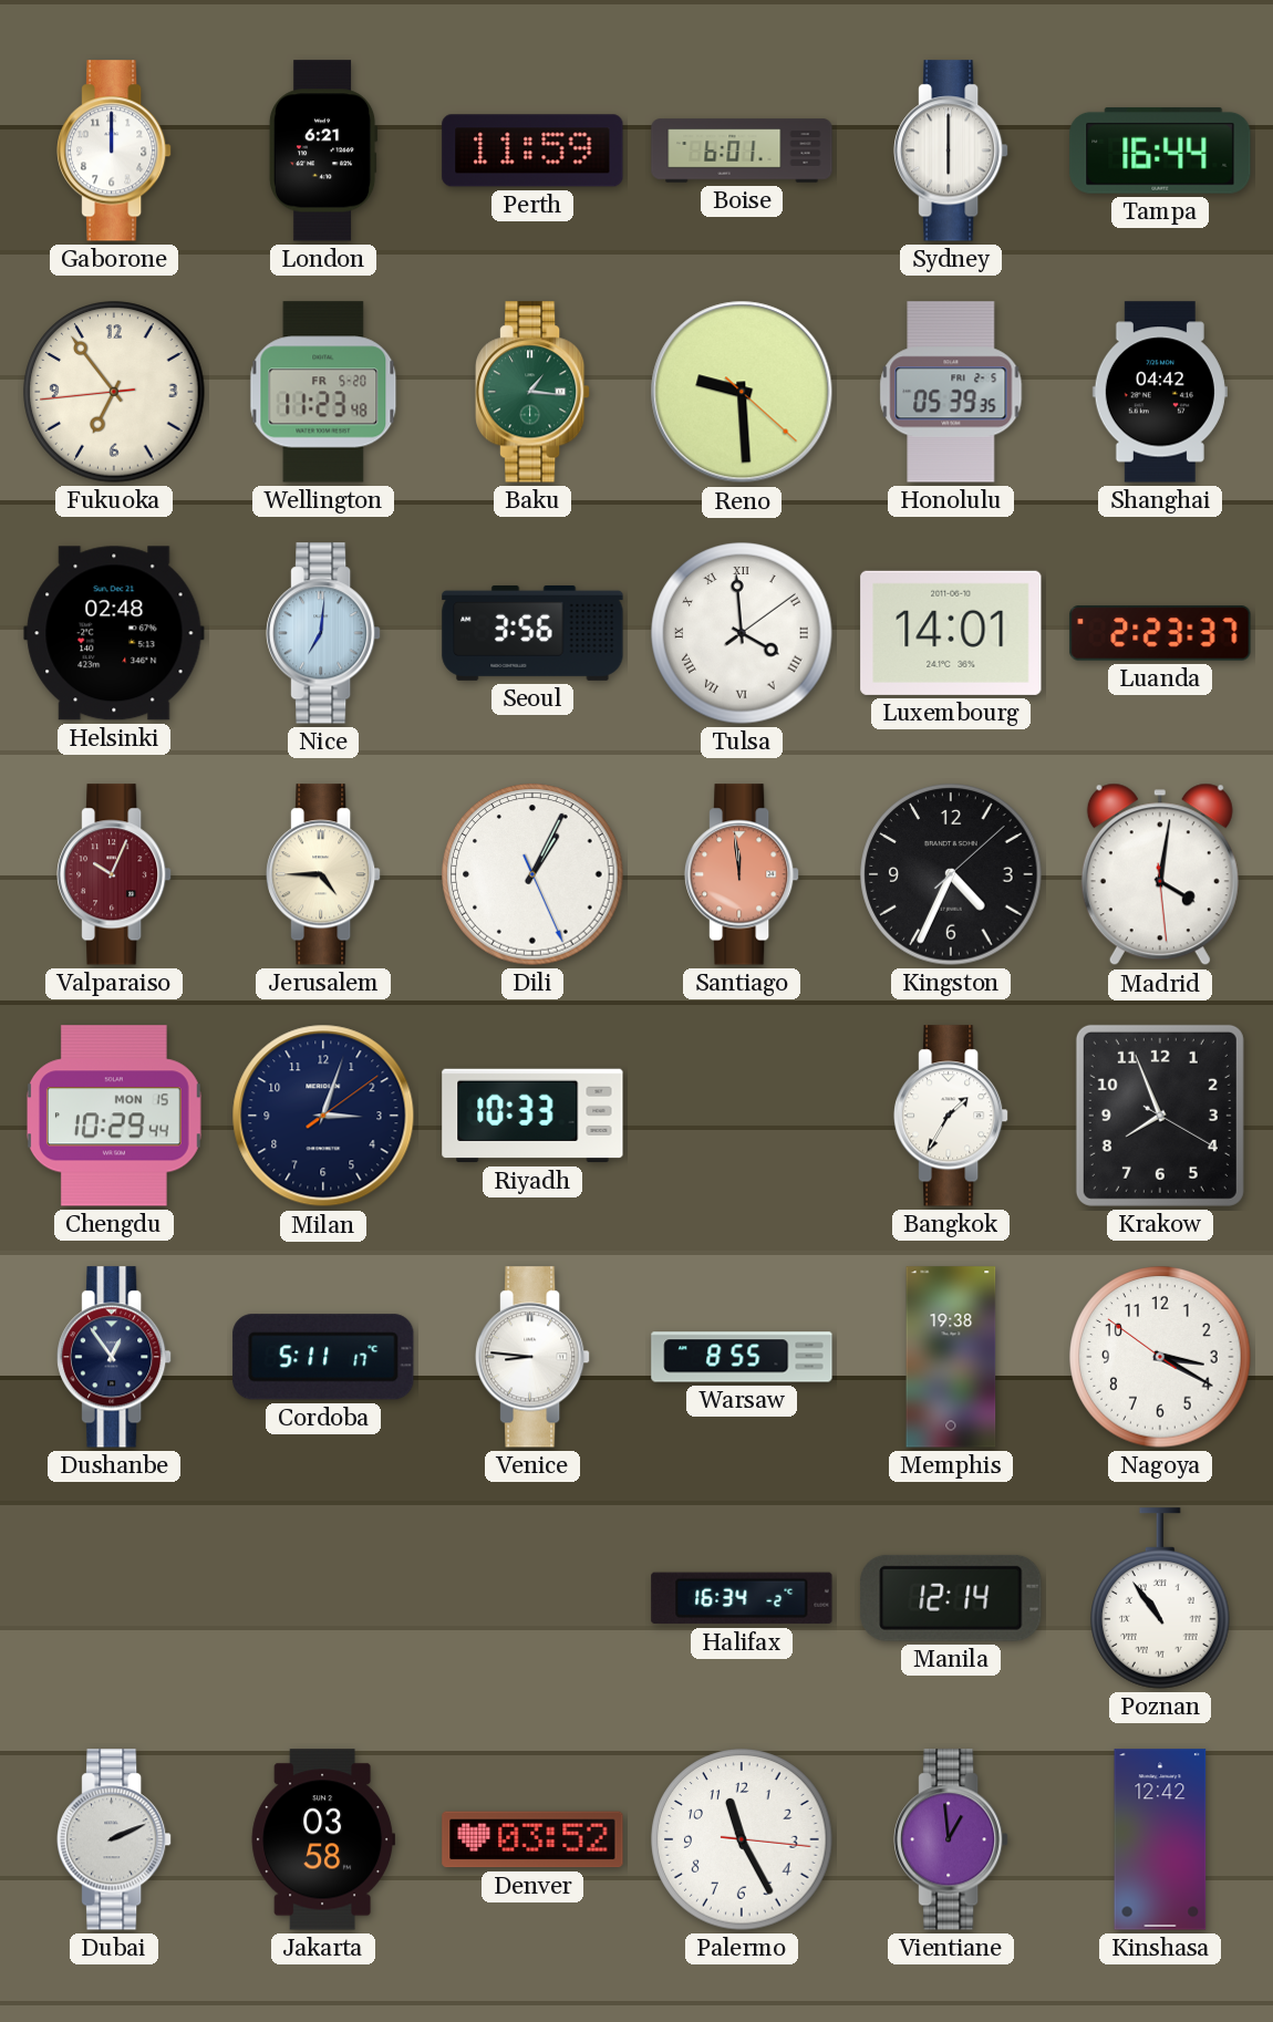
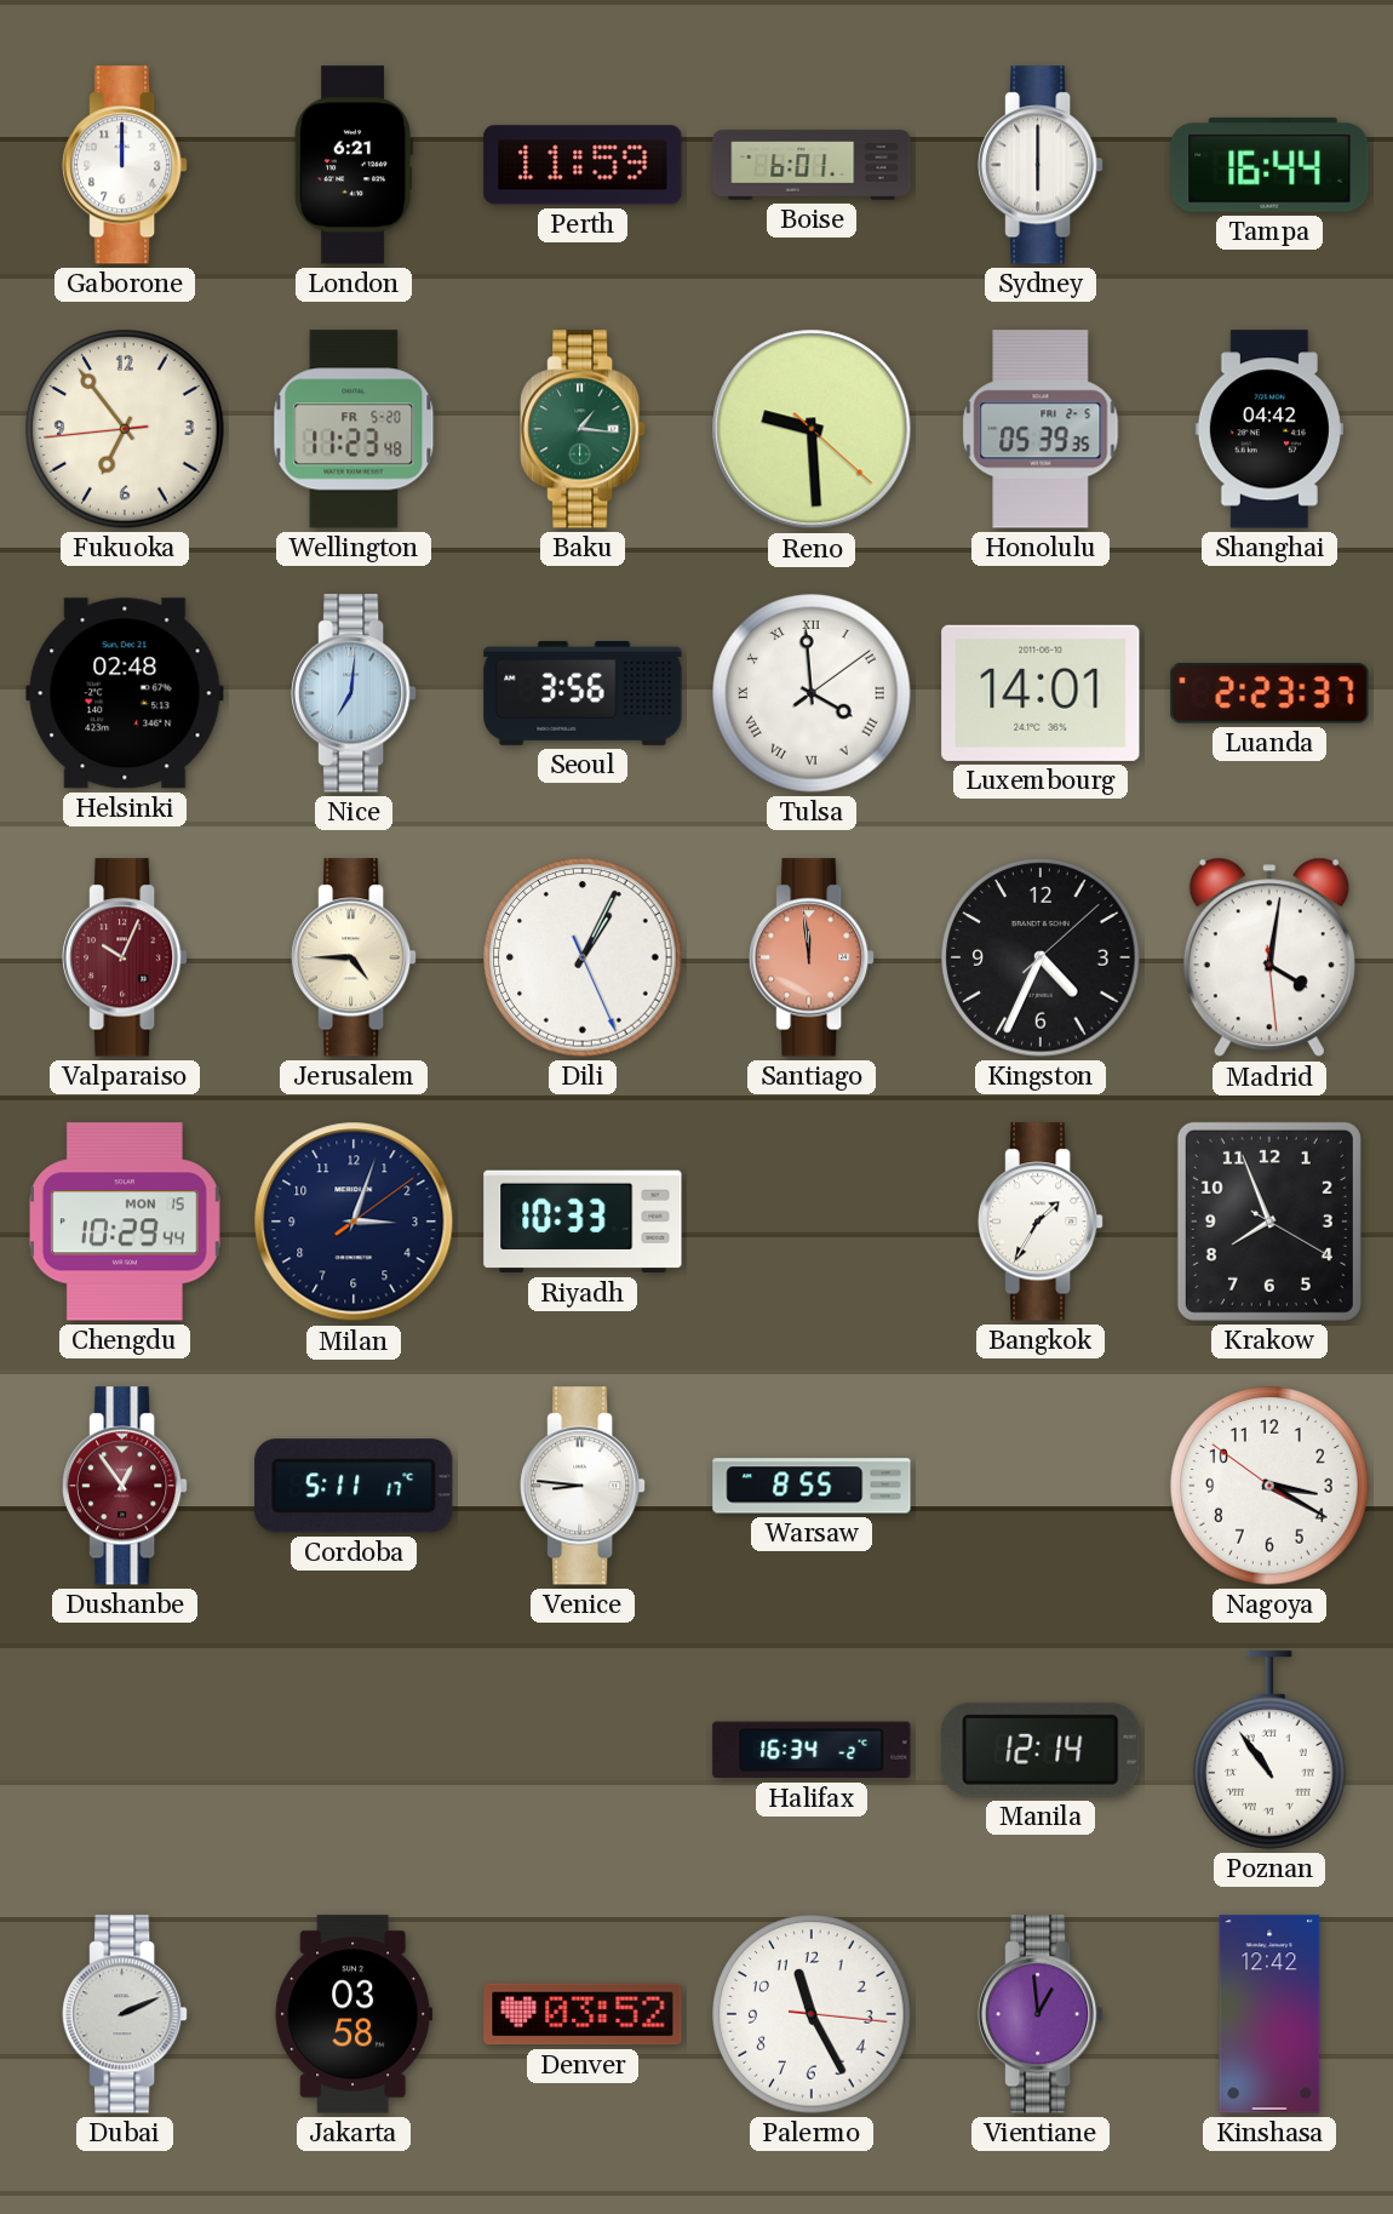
Dushanbe dial: navy -> burgundy (126, 1486)
Memphis: 19:38 -> none (951, 1357)
